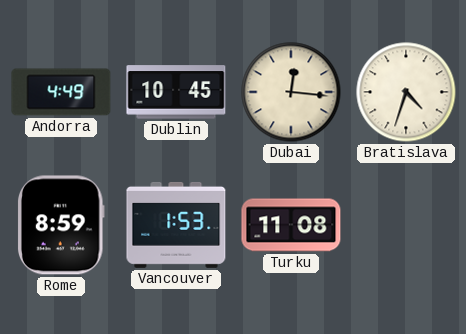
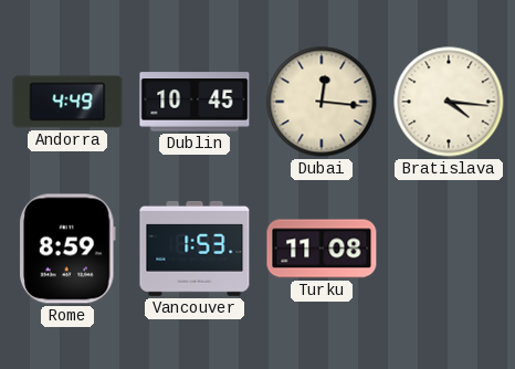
Bratislava: 4:33 -> 4:16 (449, 102)
